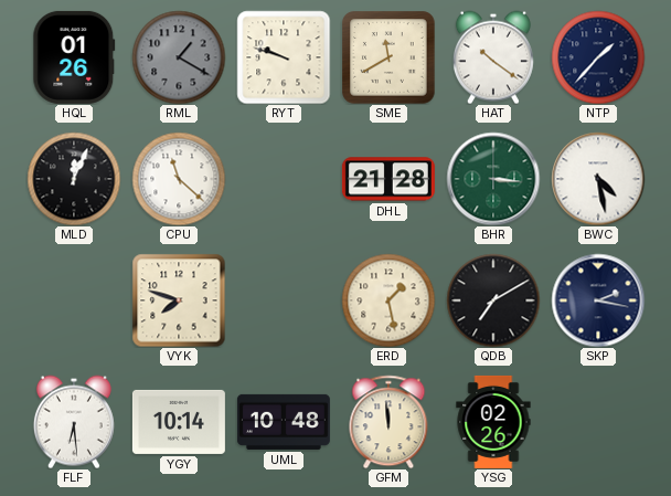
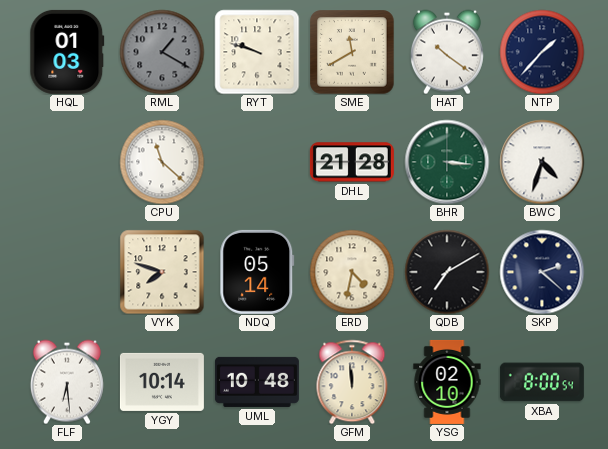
HQL: 01:26 -> 01:03 (67, 52)
MLD: 12:04 -> none (74, 179)
BWC: 4:28 -> 4:33 (542, 162)
NDQ: none -> 05:14 (257, 272)
ERD: 1:28 -> 4:32 (352, 272)
SKP: 2:17 -> 2:22 (542, 272)
YSG: 02:26 -> 02:10 (447, 382)
XBA: none -> 8:00 (542, 382)
